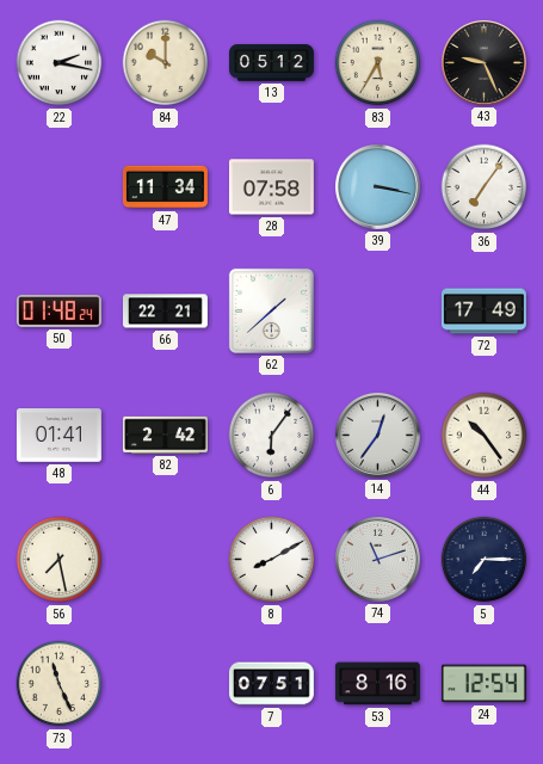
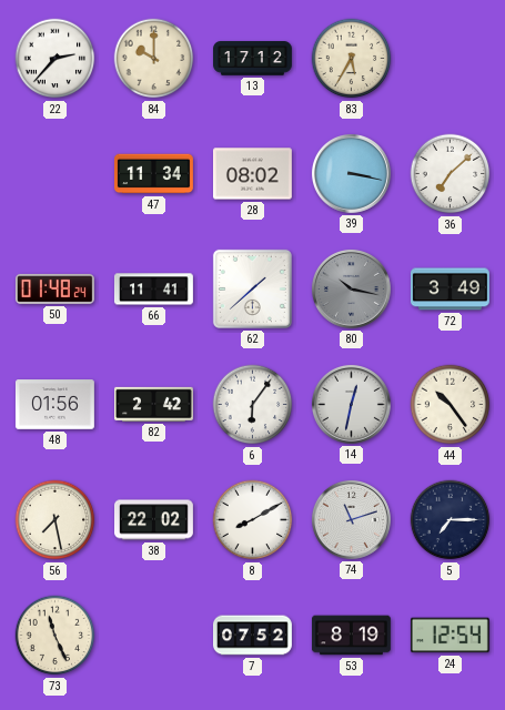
22: 2:17 -> 2:37 (55, 59)
13: 05:12 -> 17:12 (253, 59)
43: 9:26 -> none (483, 62)
28: 07:58 -> 08:02 (252, 174)
36: 7:06 -> 7:08 (451, 174)
66: 22:21 -> 11:41 (153, 290)
80: none -> 10:17 (351, 288)
72: 17:49 -> 3:49 (450, 290)
48: 01:41 -> 01:56 (54, 405)
14: 12:36 -> 12:32 (351, 404)
38: none -> 22:02 (154, 520)
7: 07:51 -> 07:52 (253, 636)
53: 8:16 -> 8:19 (351, 636)
